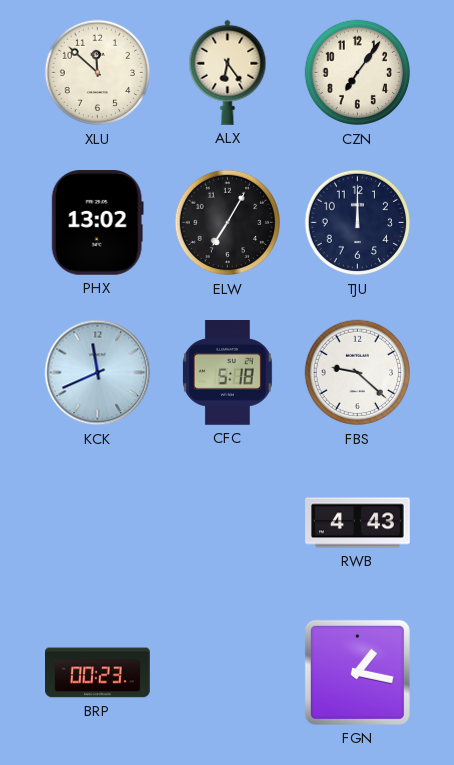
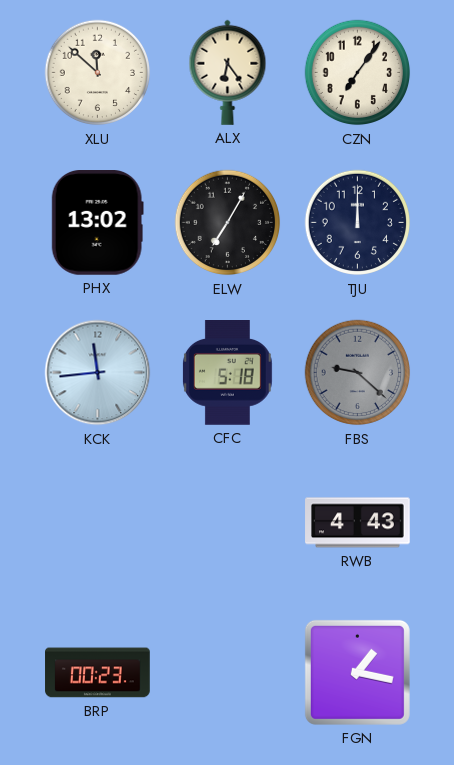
KCK: 11:41 -> 11:44 (98, 373)
FBS dial: white -> grey (358, 373)
